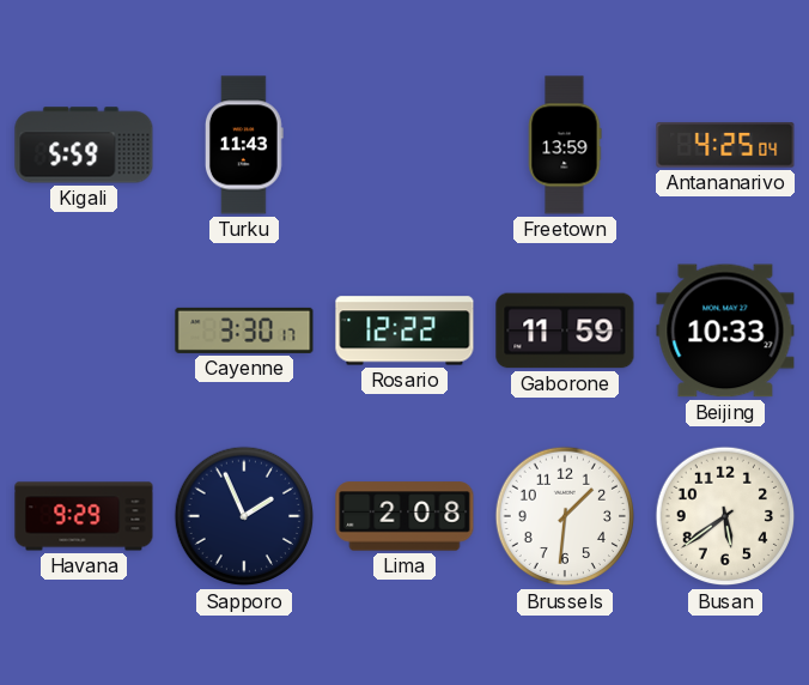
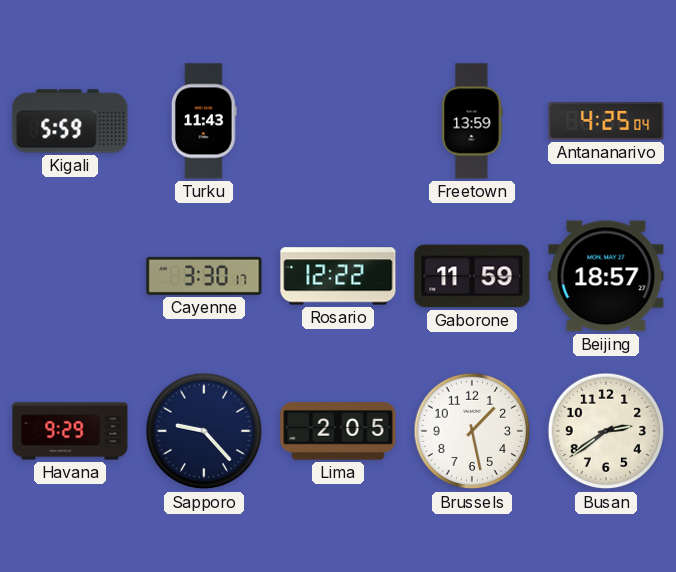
Beijing: 10:33 -> 18:57 (606, 276)
Sapporo: 1:56 -> 9:23 (204, 431)
Lima: 2:08 -> 2:05 (338, 431)
Brussels: 1:31 -> 1:28 (472, 431)
Busan: 5:39 -> 2:39 (606, 431)
